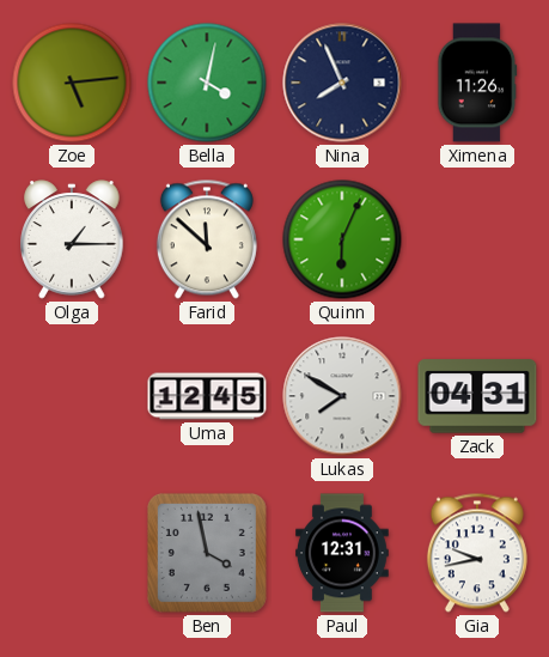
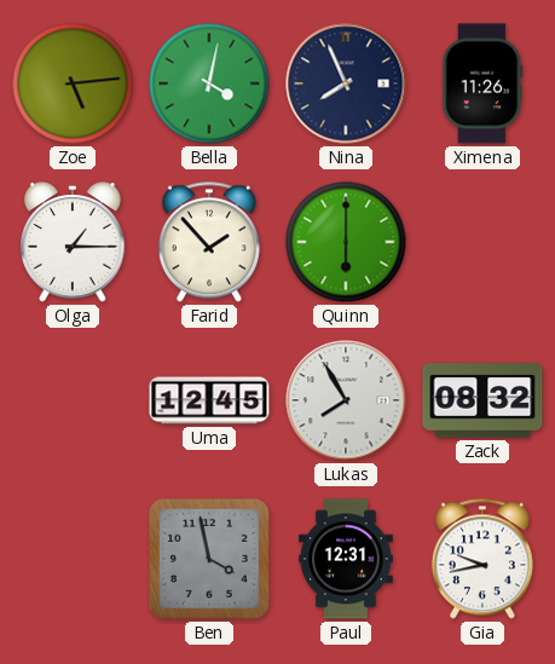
Farid: 11:52 -> 1:53 (209, 242)
Quinn: 6:04 -> 6:00 (346, 242)
Lukas: 7:50 -> 7:55 (346, 400)
Zack: 04:31 -> 08:32 (482, 400)
